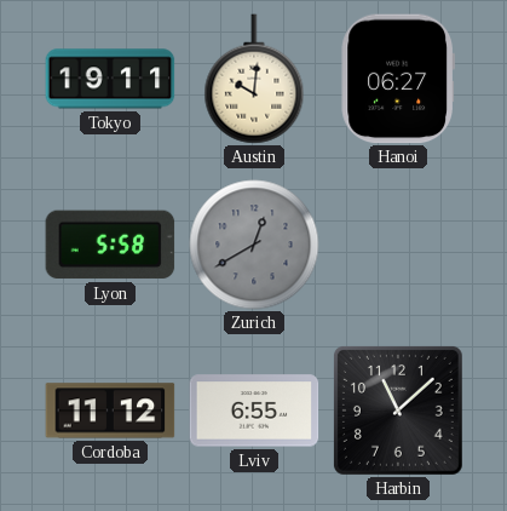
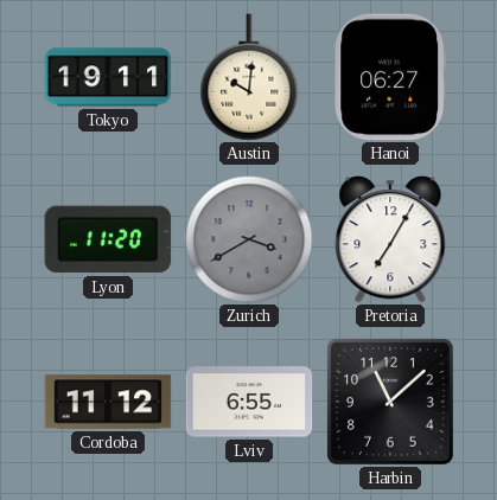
Lyon: 5:58 -> 11:20 (108, 239)
Zurich: 12:40 -> 3:40 (249, 239)
Pretoria: none -> 7:05 (390, 241)
